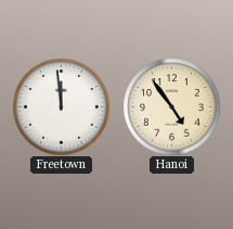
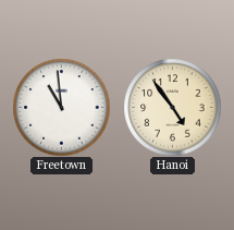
Freetown: 11:59 -> 10:59 (61, 107)
